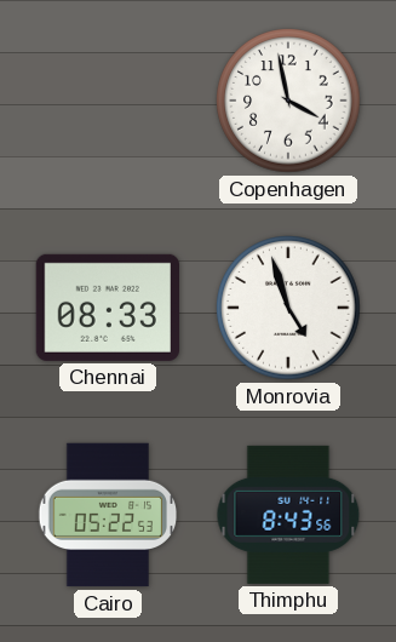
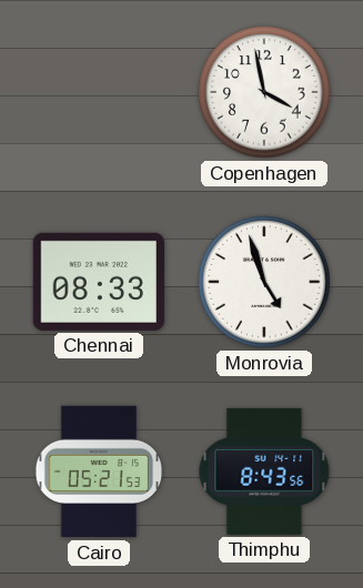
Cairo: 05:22 -> 05:21 (99, 472)
